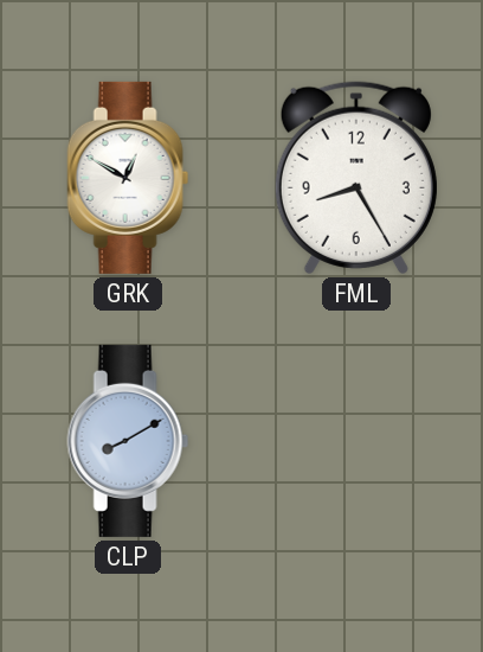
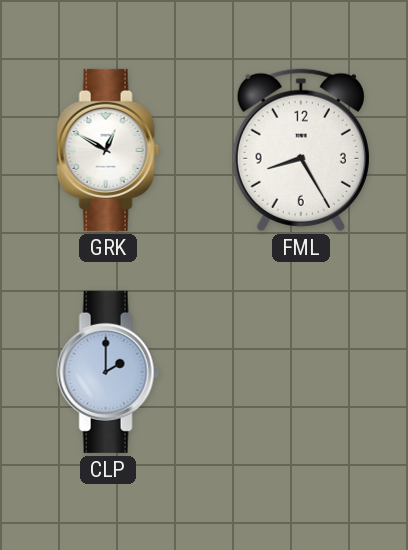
CLP: 8:10 -> 2:00 (108, 372)
